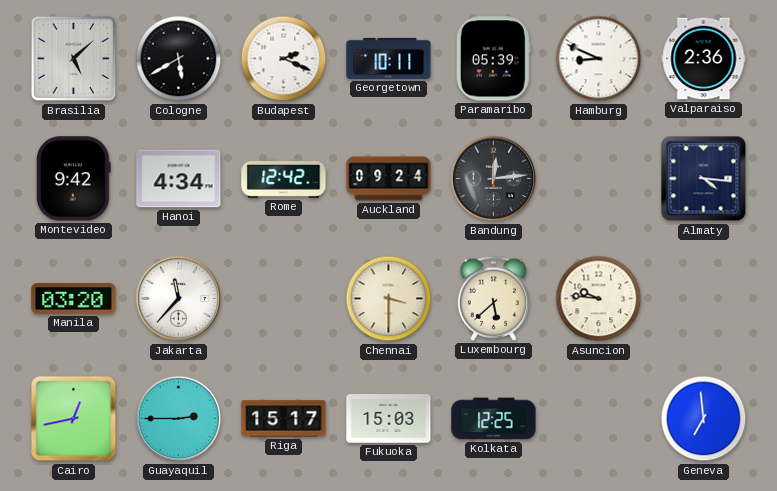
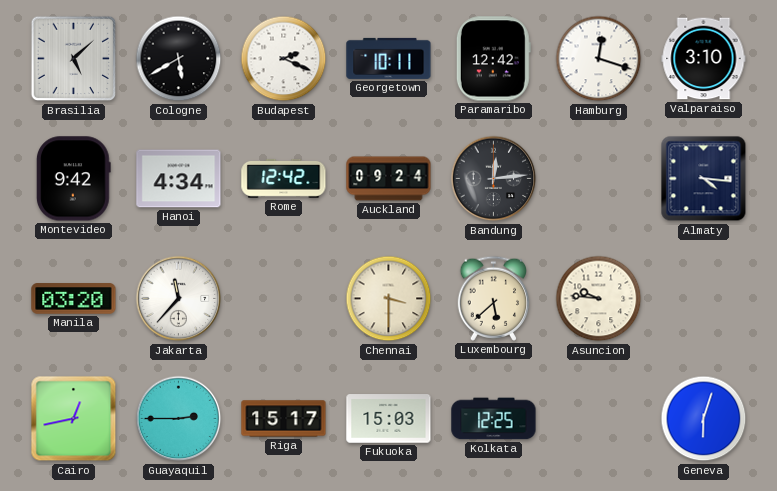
Paramaribo: 05:39 -> 12:42 (493, 59)
Hamburg: 8:49 -> 12:18 (599, 59)
Valparaiso: 2:36 -> 3:10 (704, 59)
Geneva: 6:59 -> 6:03 (704, 419)
